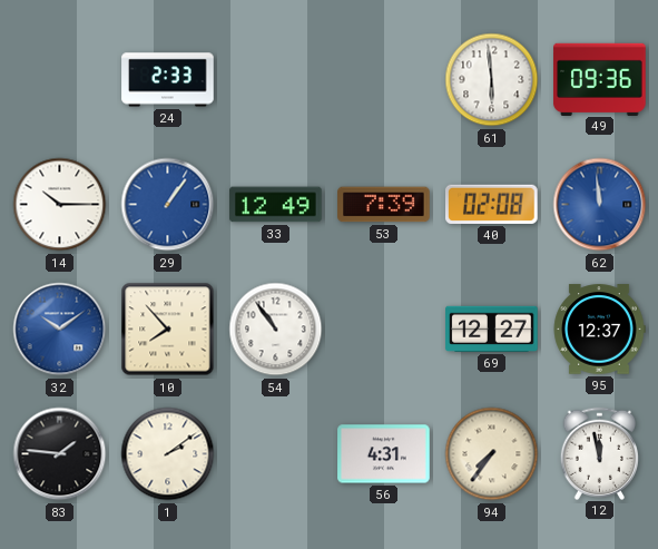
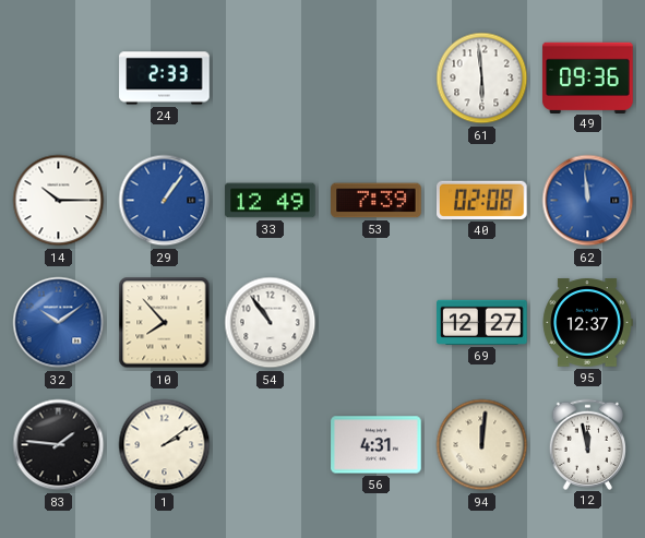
94: 7:36 -> 12:01 (482, 445)
